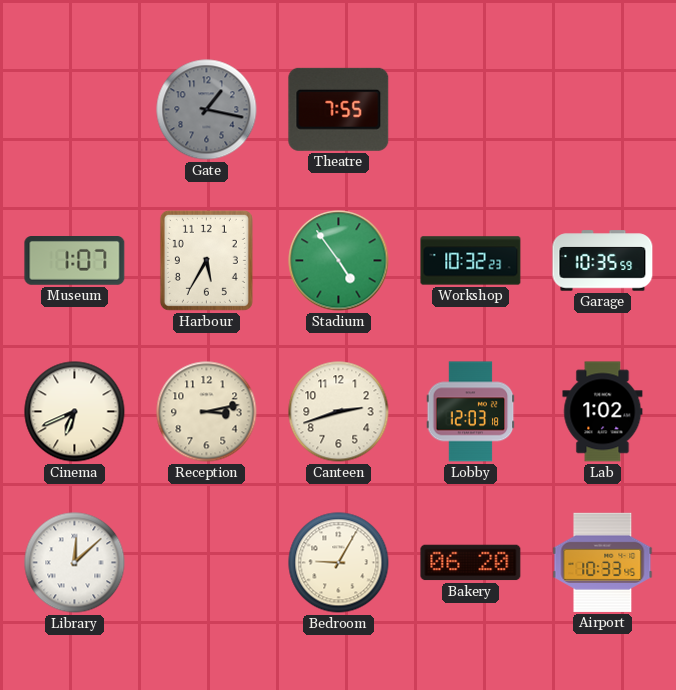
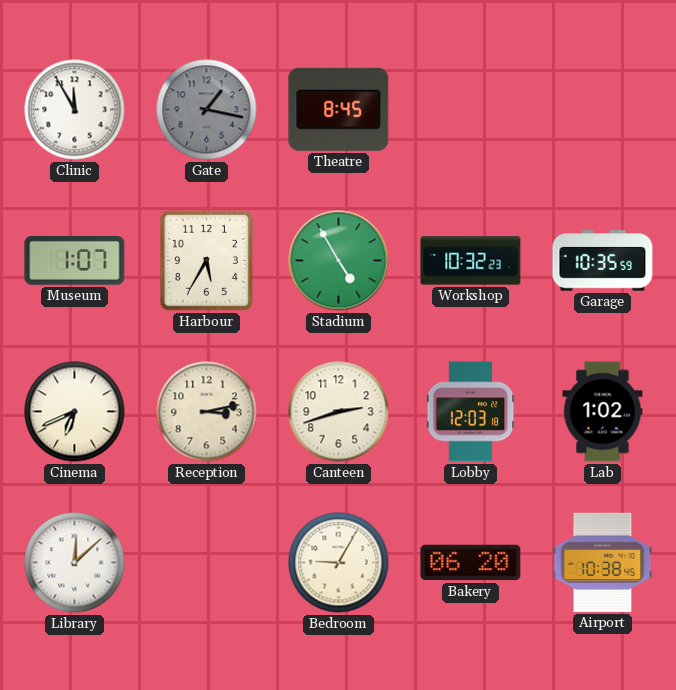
Clinic: none -> 11:55 (75, 110)
Theatre: 7:55 -> 8:45 (339, 109)
Stadium: 4:54 -> 4:55 (339, 261)
Airport: 10:33 -> 10:38 (603, 562)
